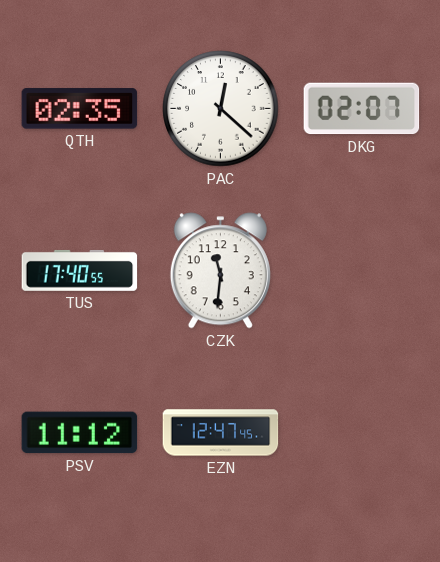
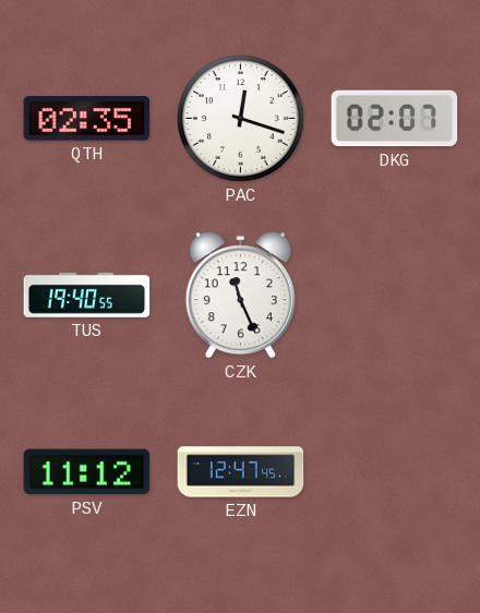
PAC: 12:22 -> 12:18 (241, 119)
TUS: 17:40 -> 19:40 (87, 295)
CZK: 11:31 -> 11:26 (240, 296)
